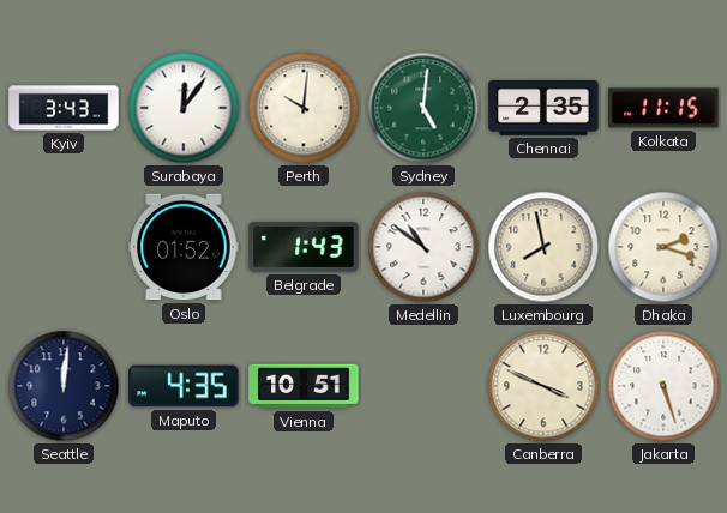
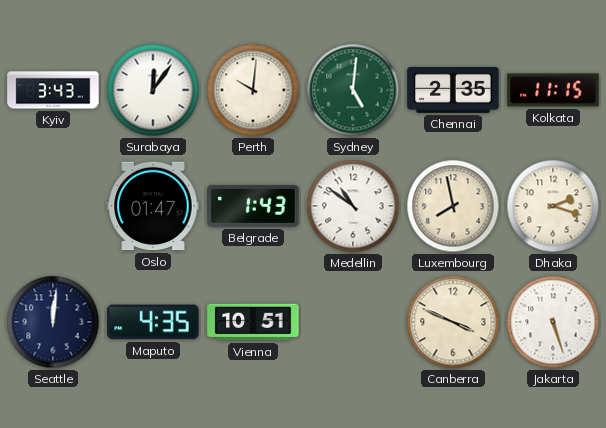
Oslo: 01:52 -> 01:47 (153, 206)
